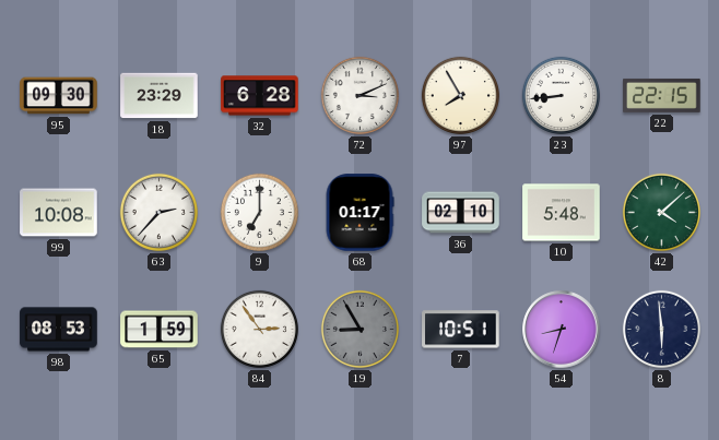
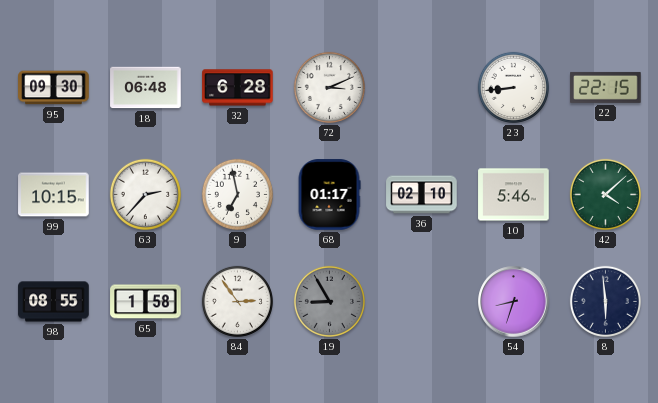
18: 23:29 -> 06:48 (146, 88)
97: 7:55 -> none (460, 95)
99: 10:08 -> 10:15 (54, 195)
9: 7:00 -> 6:58 (237, 194)
10: 5:48 -> 5:46 (514, 195)
98: 08:53 -> 08:55 (54, 302)
65: 1:59 -> 1:58 (146, 302)
7: 10:51 -> none (461, 330)
